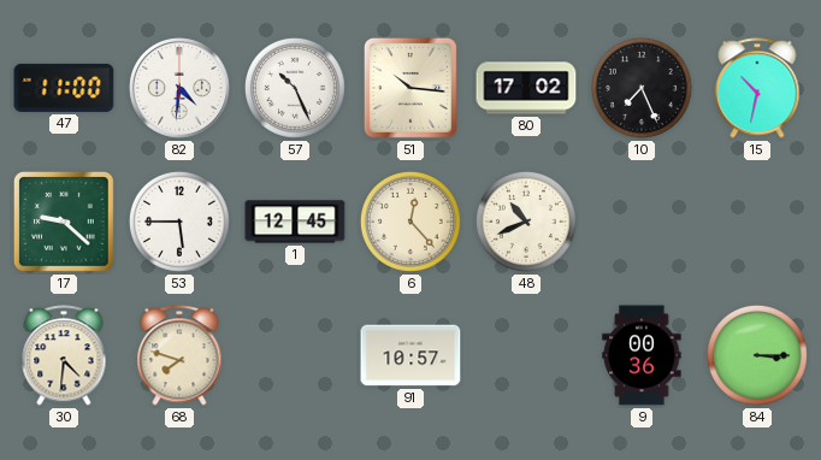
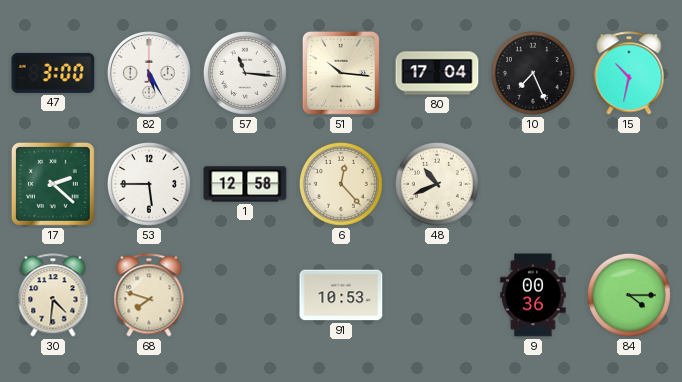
47: 11:00 -> 3:00 (53, 73)
82: 4:31 -> 5:25 (149, 73)
57: 10:26 -> 11:16 (245, 73)
80: 17:02 -> 17:04 (437, 73)
17: 9:22 -> 2:22 (53, 184)
1: 12:45 -> 12:58 (245, 184)
91: 10:57 -> 10:53 (341, 295)
84: 3:15 -> 4:15 (629, 295)
